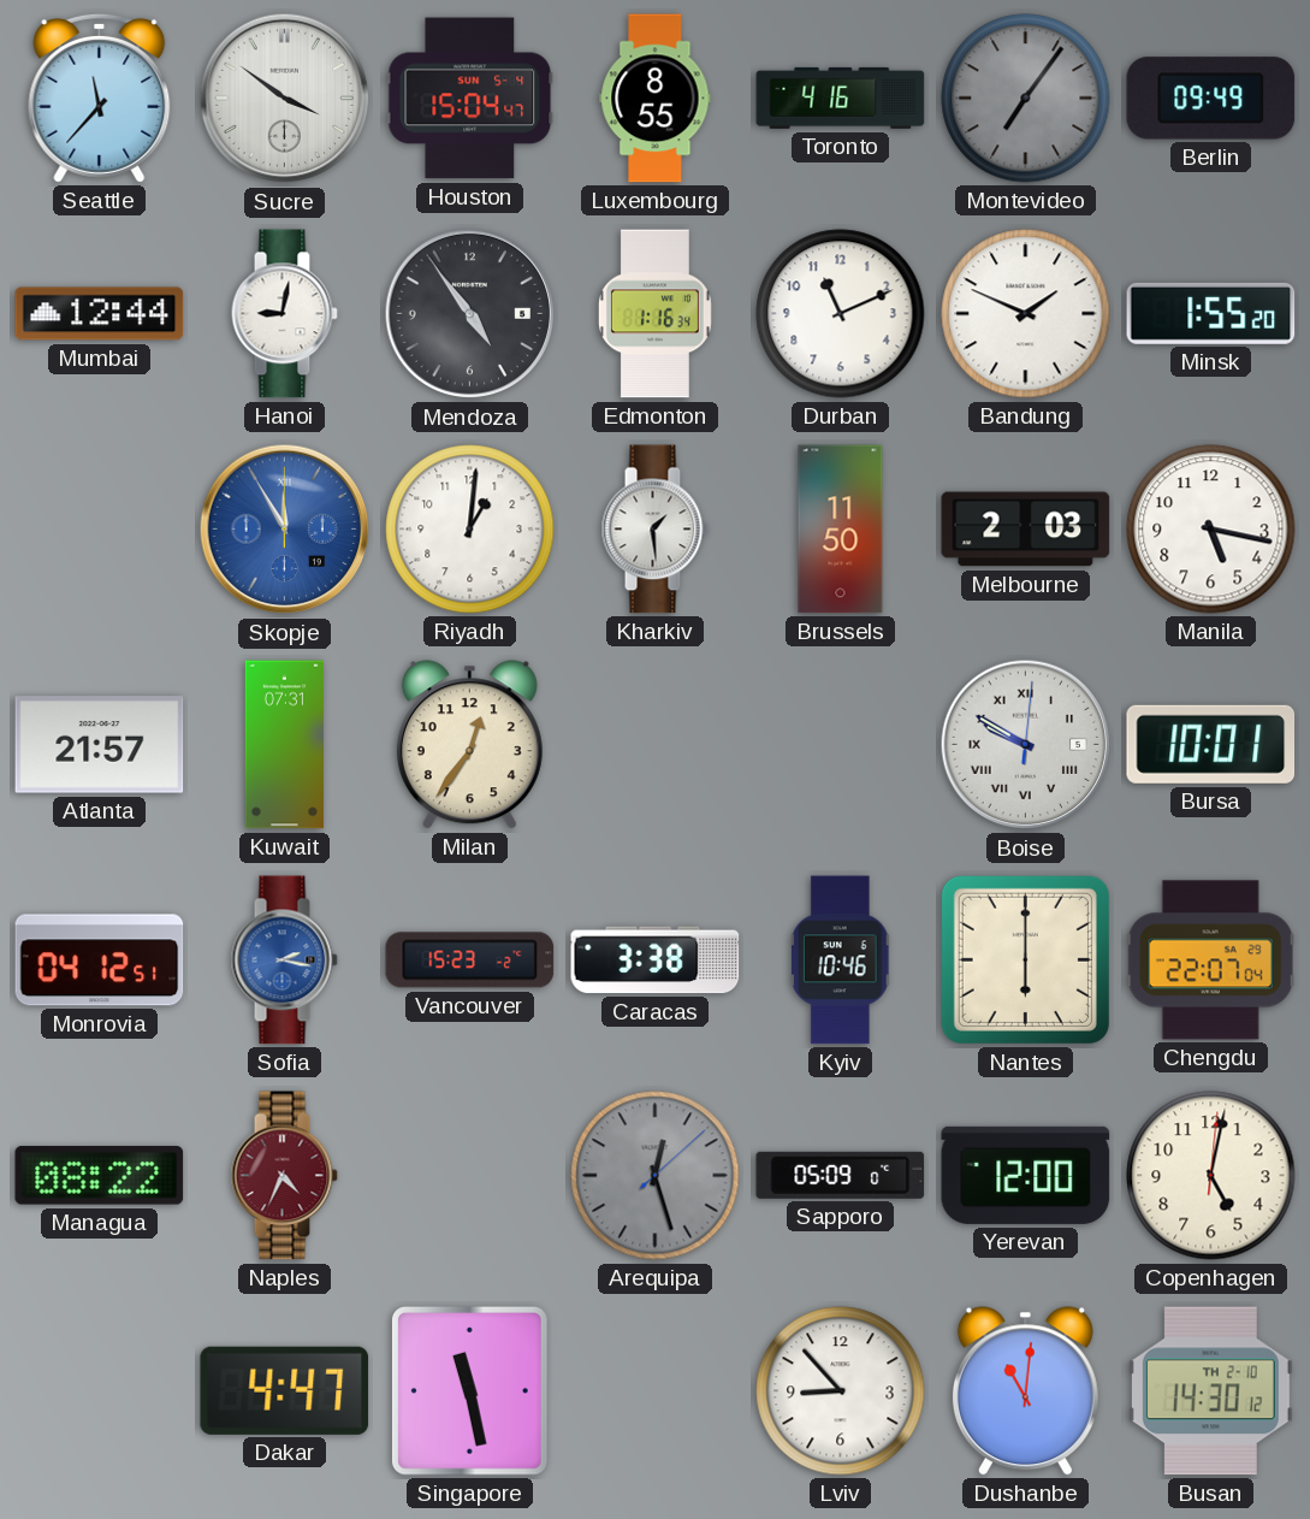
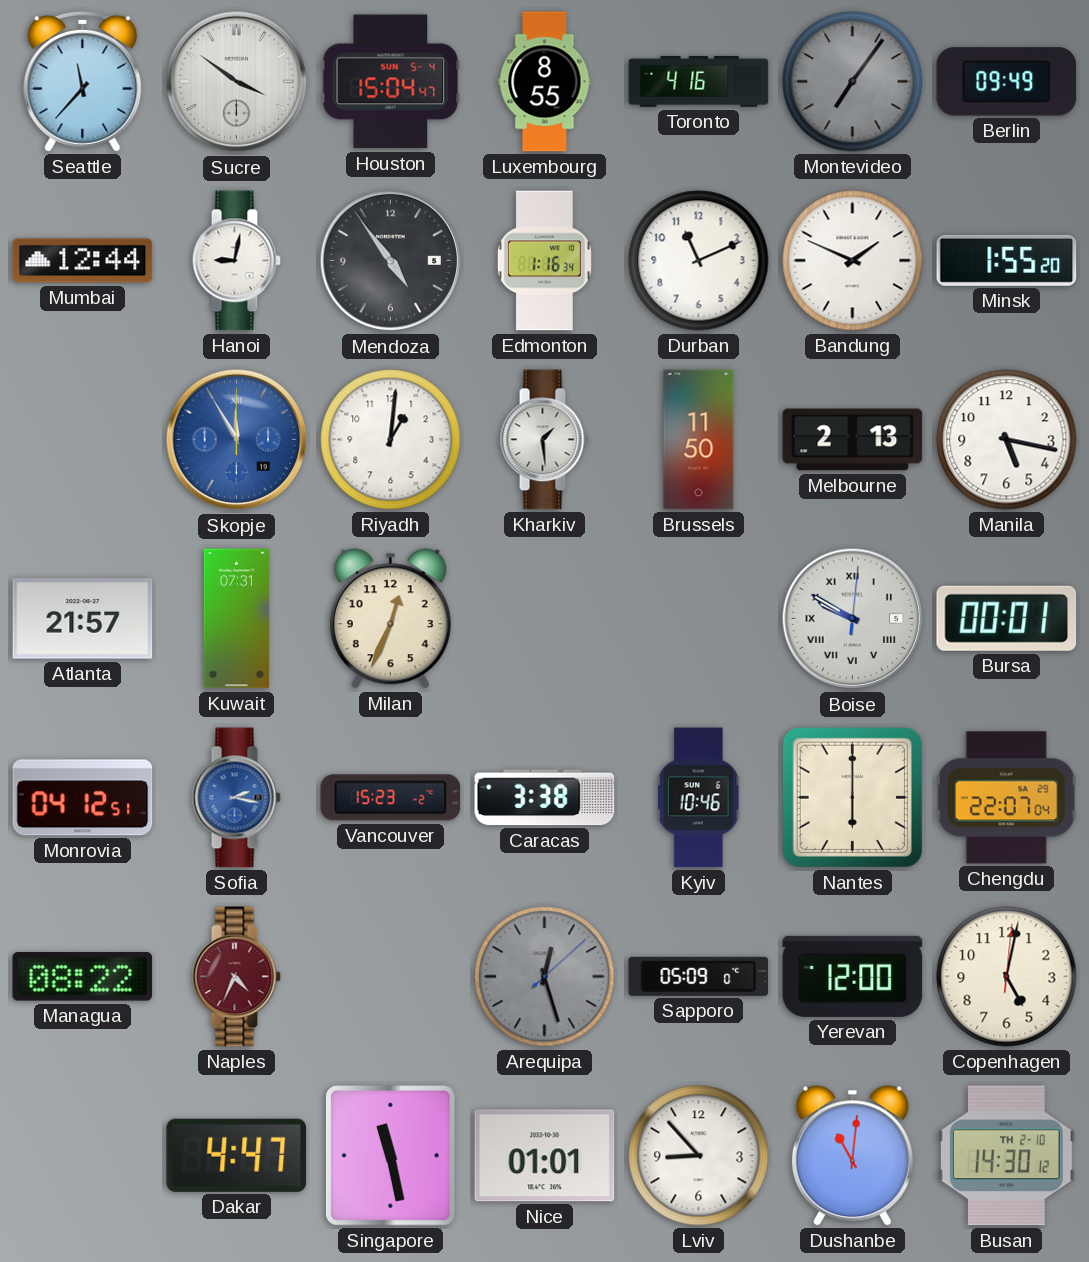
Melbourne: 2:03 -> 2:13 (853, 440)
Milan: 12:36 -> 12:34 (390, 619)
Bursa: 10:01 -> 00:01 (1007, 618)
Nice: none -> 01:01 (545, 1156)
